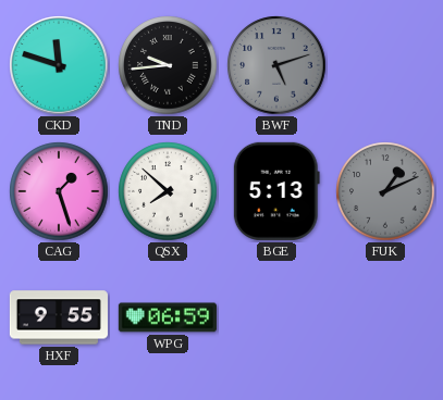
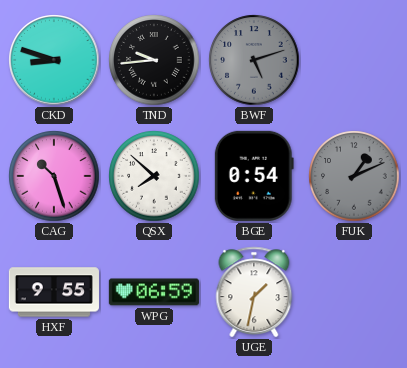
CKD: 11:48 -> 8:48 (54, 60)
CAG: 1:27 -> 10:27 (54, 176)
BGE: 5:13 -> 0:54 (254, 176)
UGE: none -> 1:32 (254, 292)
